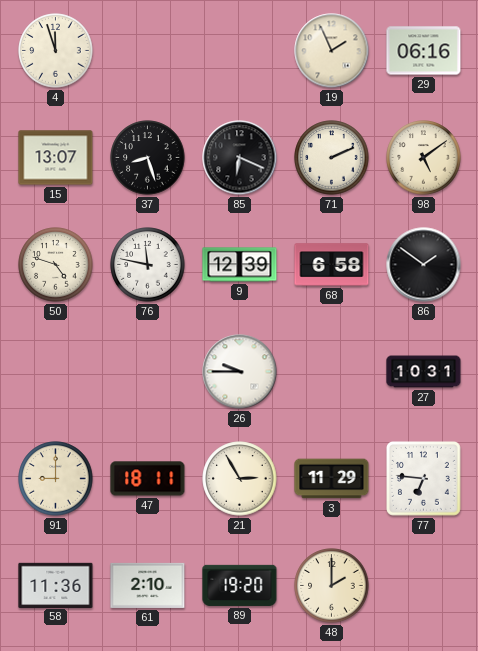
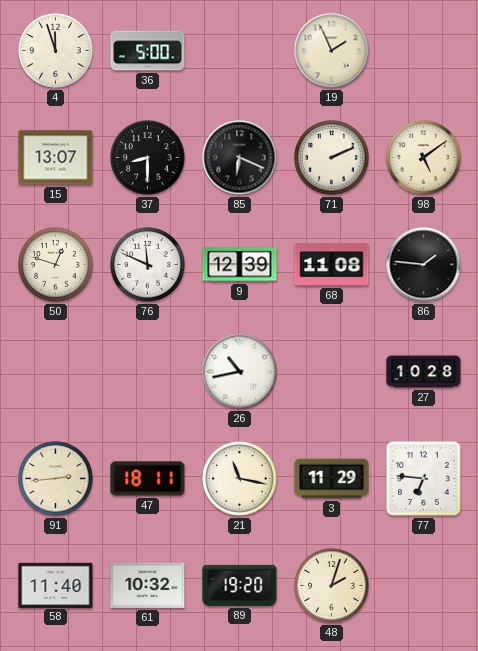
36: none -> 5:00 (148, 51)
29: 06:16 -> none (424, 51)
37: 8:27 -> 8:30 (148, 158)
50: 4:48 -> 12:48 (56, 265)
76: 11:47 -> 11:49 (148, 265)
68: 6:58 -> 11:08 (332, 265)
86: 1:51 -> 1:46 (424, 265)
26: 9:45 -> 10:43 (240, 372)
27: 10:31 -> 10:28 (424, 372)
91: 9:00 -> 2:44 (56, 479)
21: 2:55 -> 11:17 (240, 479)
58: 11:36 -> 11:40 (56, 585)
61: 2:10 -> 10:32 (148, 585)
48: 2:00 -> 2:03 (332, 586)
